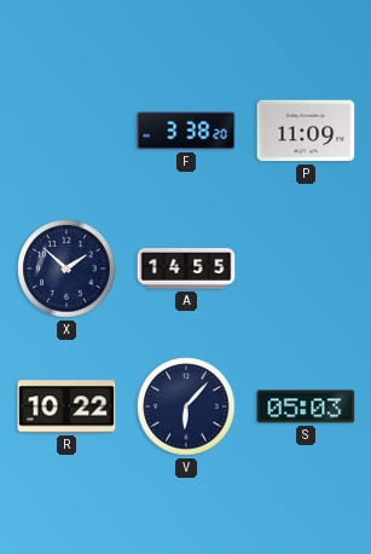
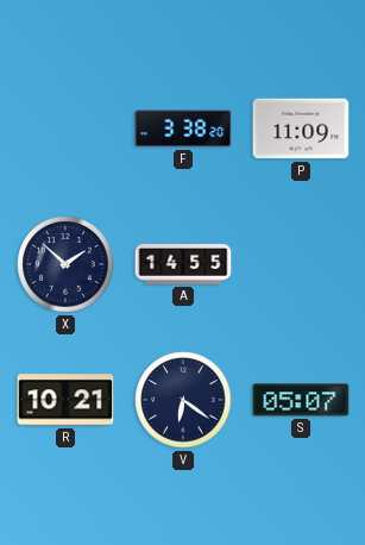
R: 10:22 -> 10:21 (65, 400)
V: 6:07 -> 6:21 (183, 400)
S: 05:03 -> 05:07 (301, 400)
